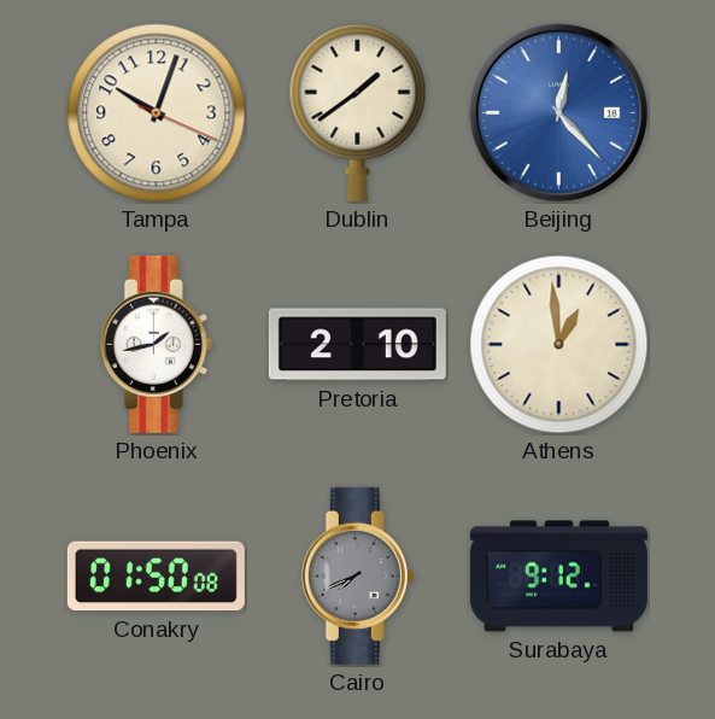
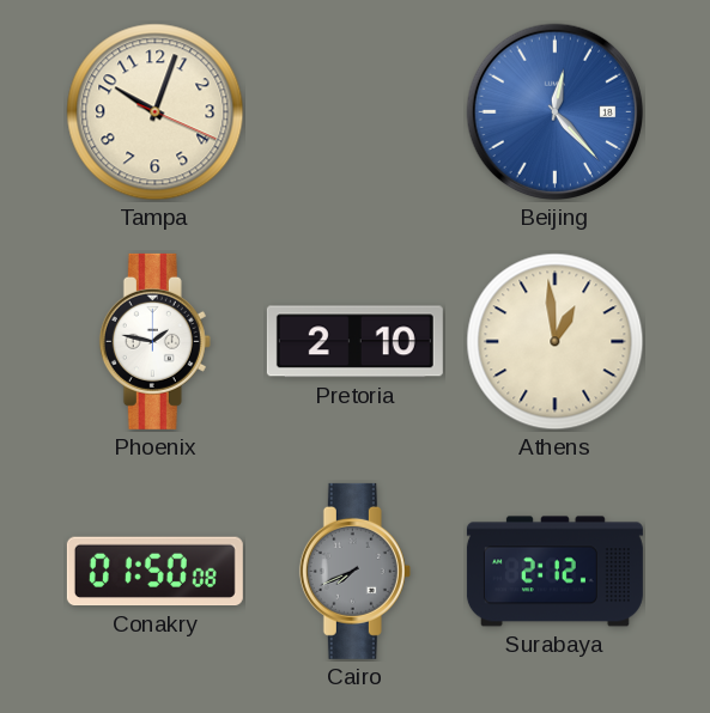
Dublin: 1:39 -> none (358, 112)
Phoenix: 1:43 -> 1:47 (154, 341)
Surabaya: 9:12 -> 2:12 (554, 572)
